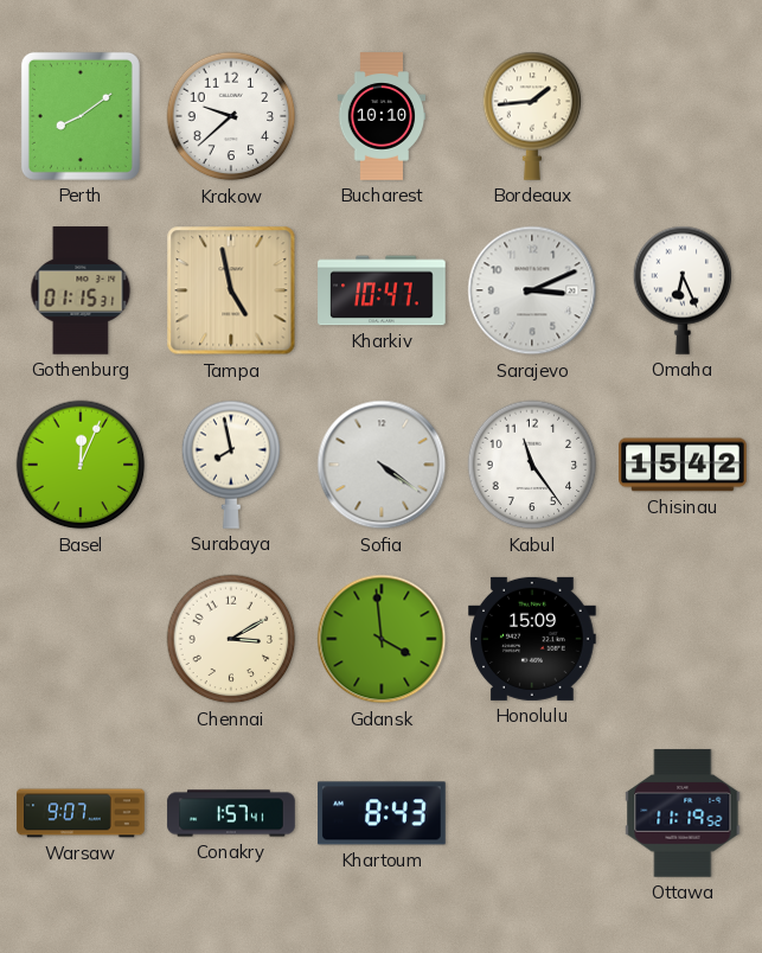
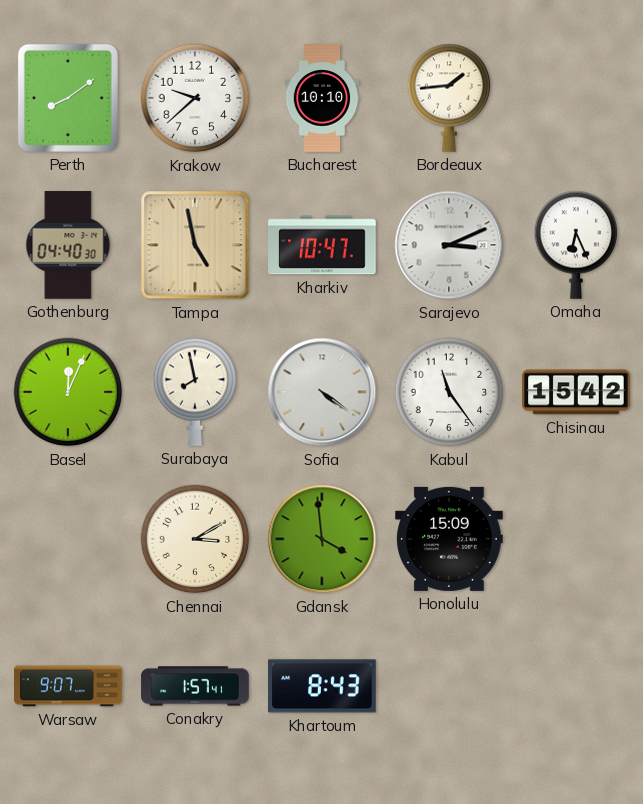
Gothenburg: 01:15 -> 04:40 (68, 245)
Ottawa: 11:19 -> none (683, 813)
